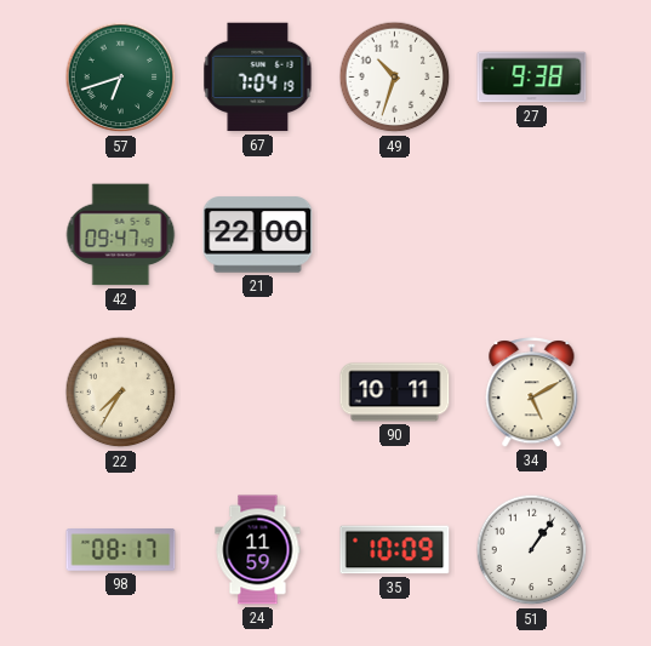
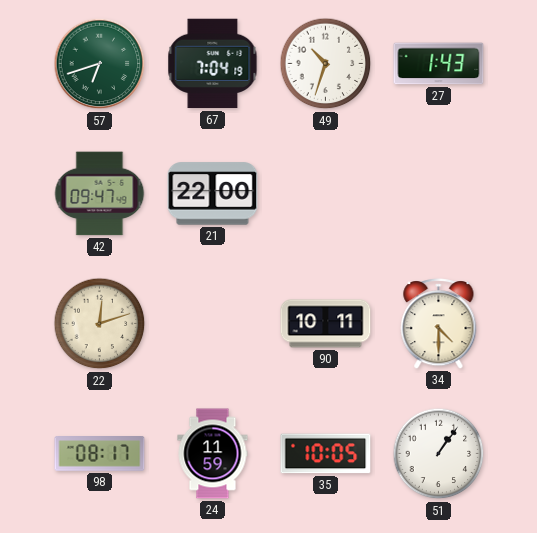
27: 9:38 -> 1:43 (439, 64)
22: 7:35 -> 12:12 (100, 324)
34: 5:10 -> 4:30 (439, 324)
35: 10:09 -> 10:05 (326, 454)
